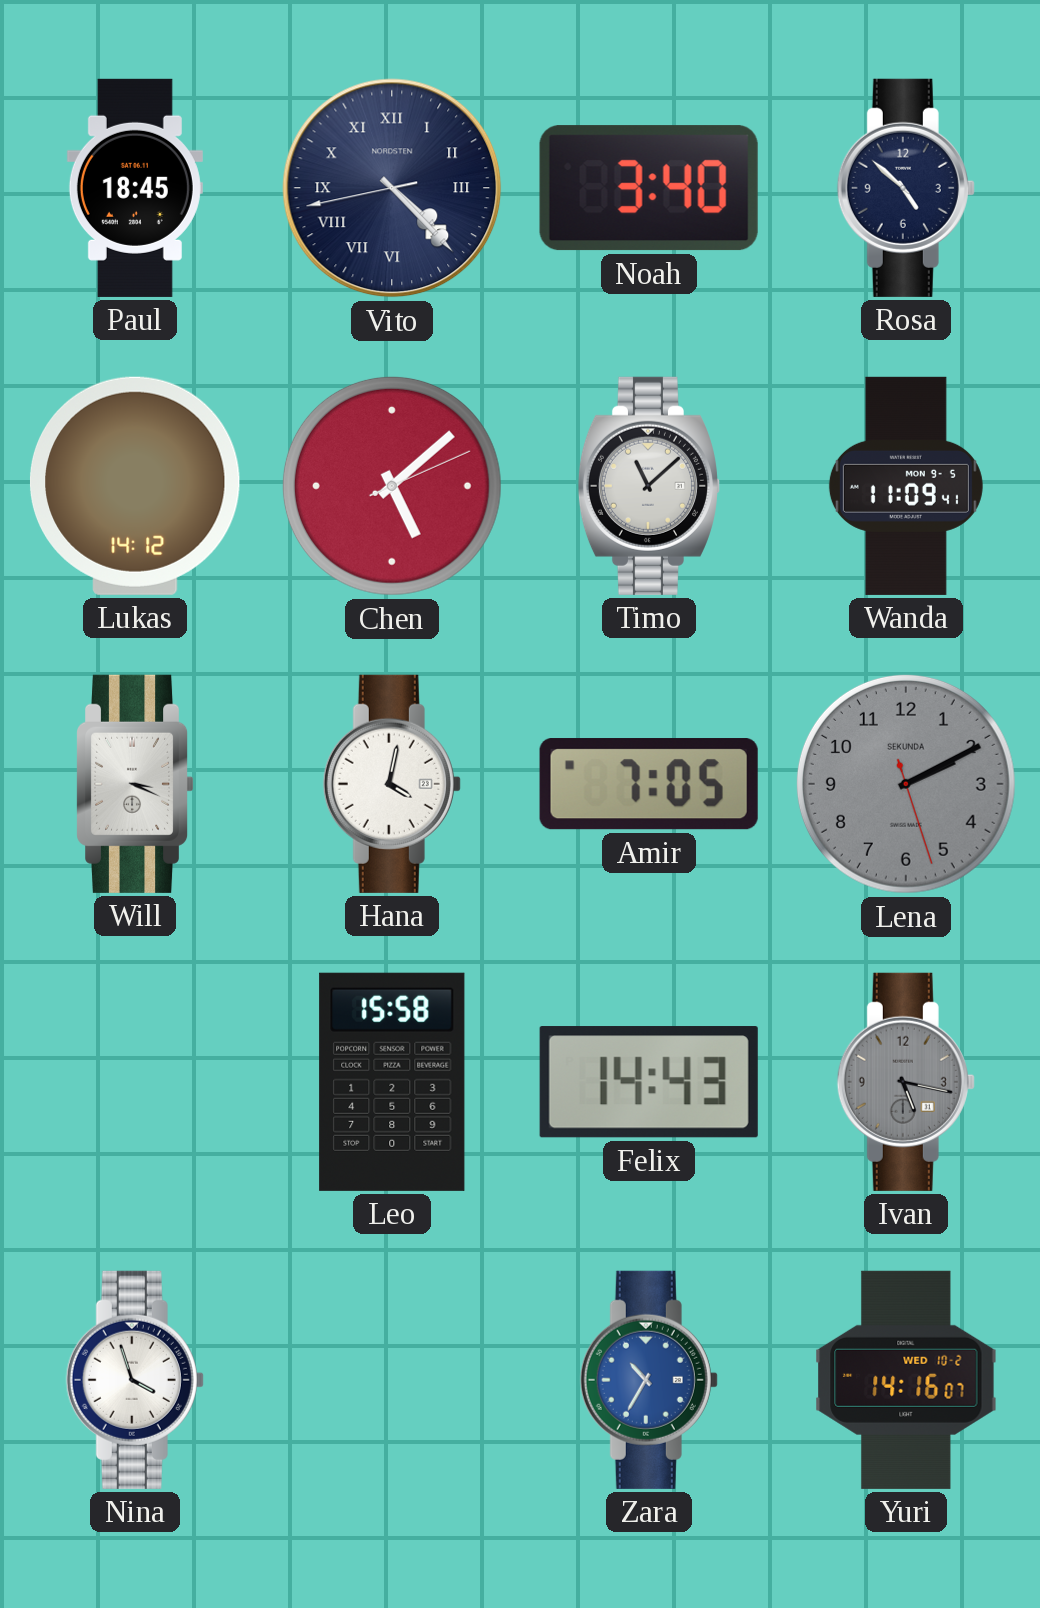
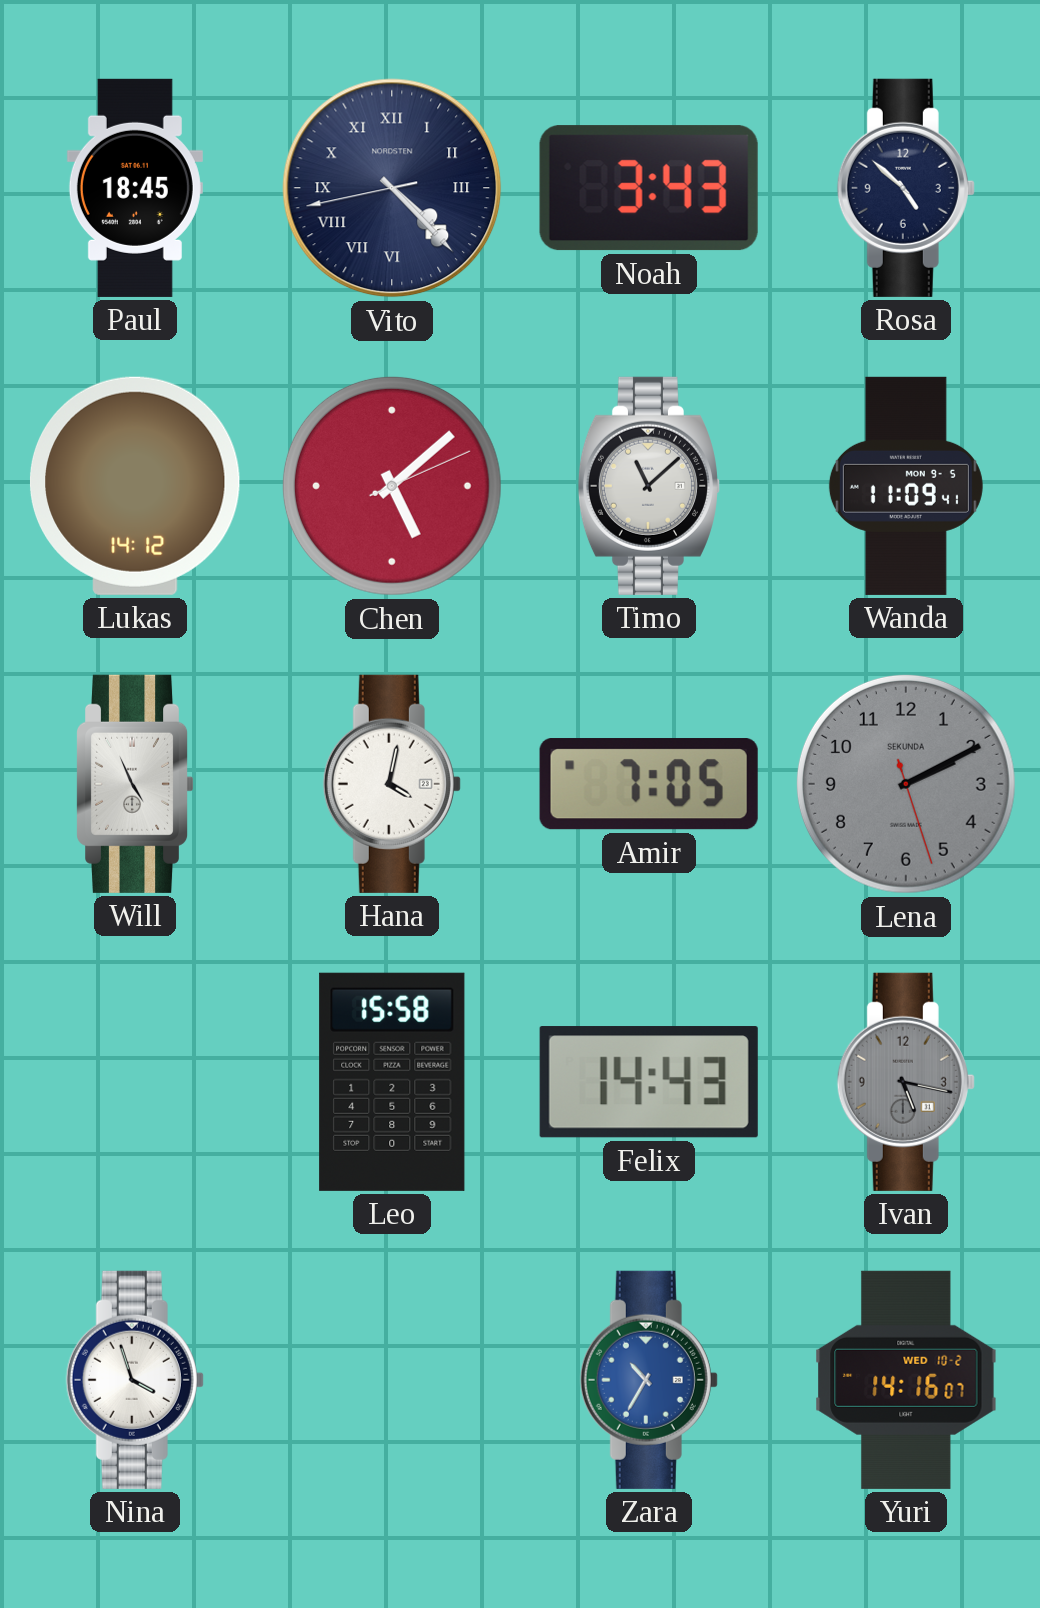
Noah: 3:40 -> 3:43 (649, 188)
Will: 3:19 -> 4:56 (135, 784)
